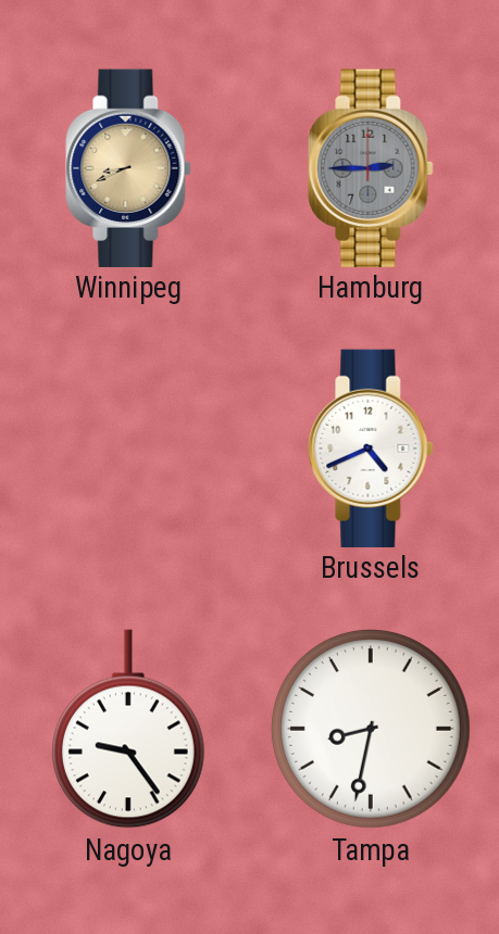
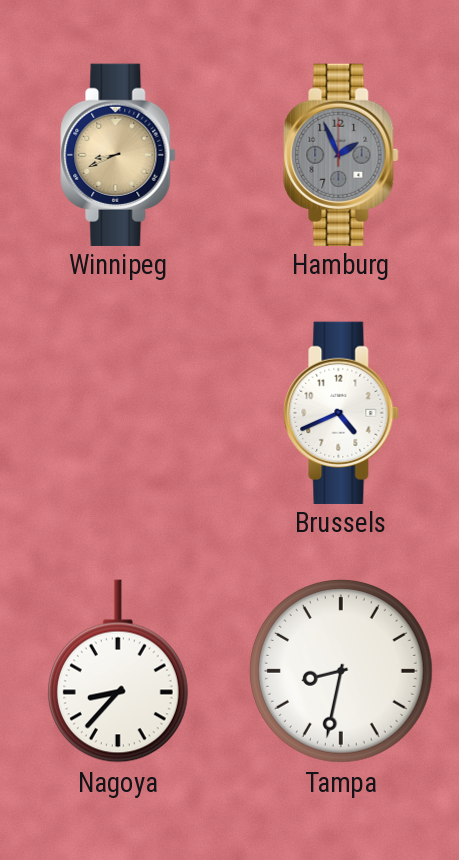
Hamburg: 2:45 -> 1:56 (341, 154)
Nagoya: 9:24 -> 8:37 (118, 671)
